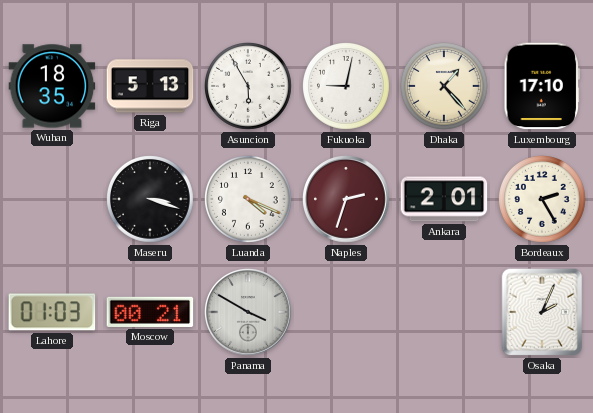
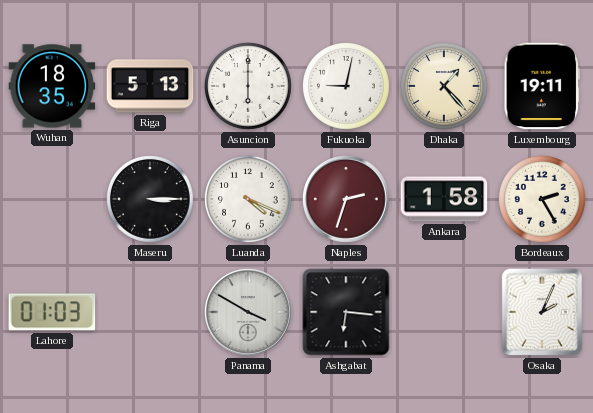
Asuncion: 5:55 -> 6:00 (249, 87)
Luxembourg: 17:10 -> 19:11 (542, 86)
Maseru: 3:18 -> 3:15 (151, 200)
Ankara: 2:01 -> 1:58 (444, 199)
Moscow: 00:21 -> none (150, 312)
Ashgabat: none -> 6:16 (346, 312)
